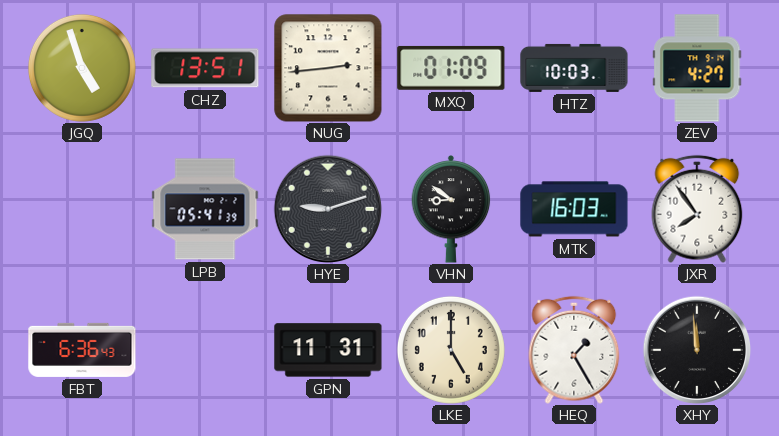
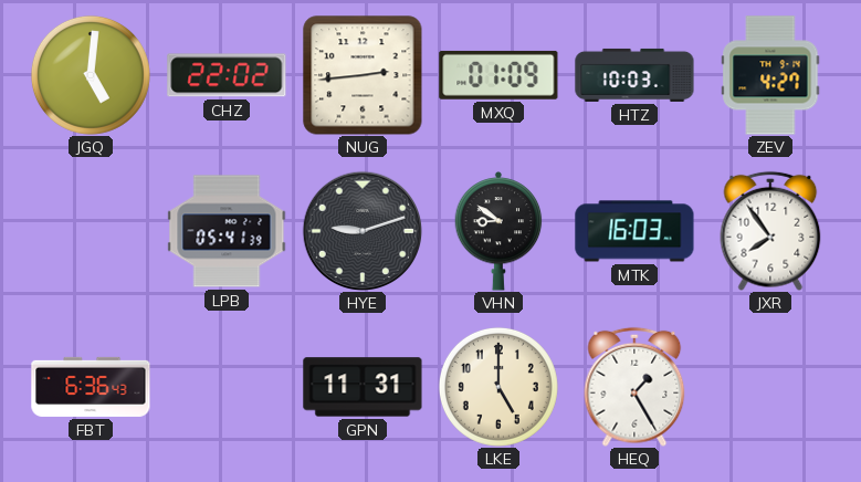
JGQ: 4:57 -> 5:01 (91, 75)
CHZ: 13:51 -> 22:02 (227, 75)
XHY: 11:59 -> none (697, 350)
